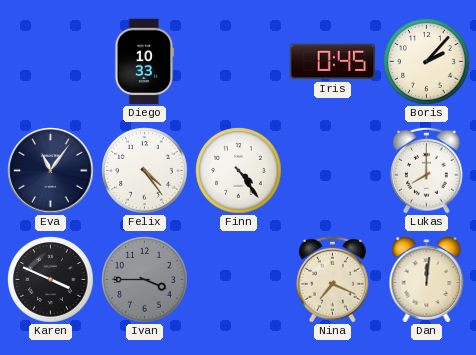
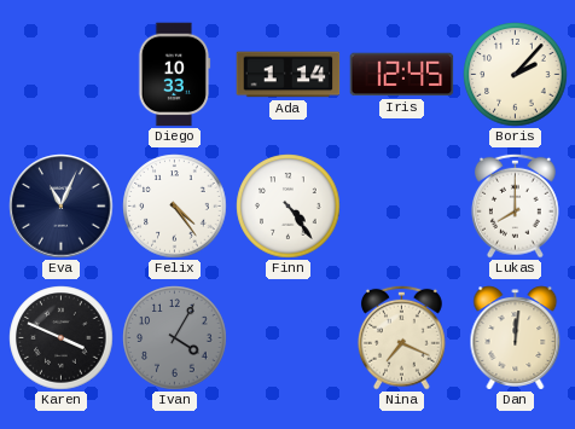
Ada: none -> 1:14 (289, 75)
Iris: 0:45 -> 12:45 (402, 75)
Eva: 11:06 -> 11:04 (62, 207)
Ivan: 3:45 -> 4:05 (175, 338)
